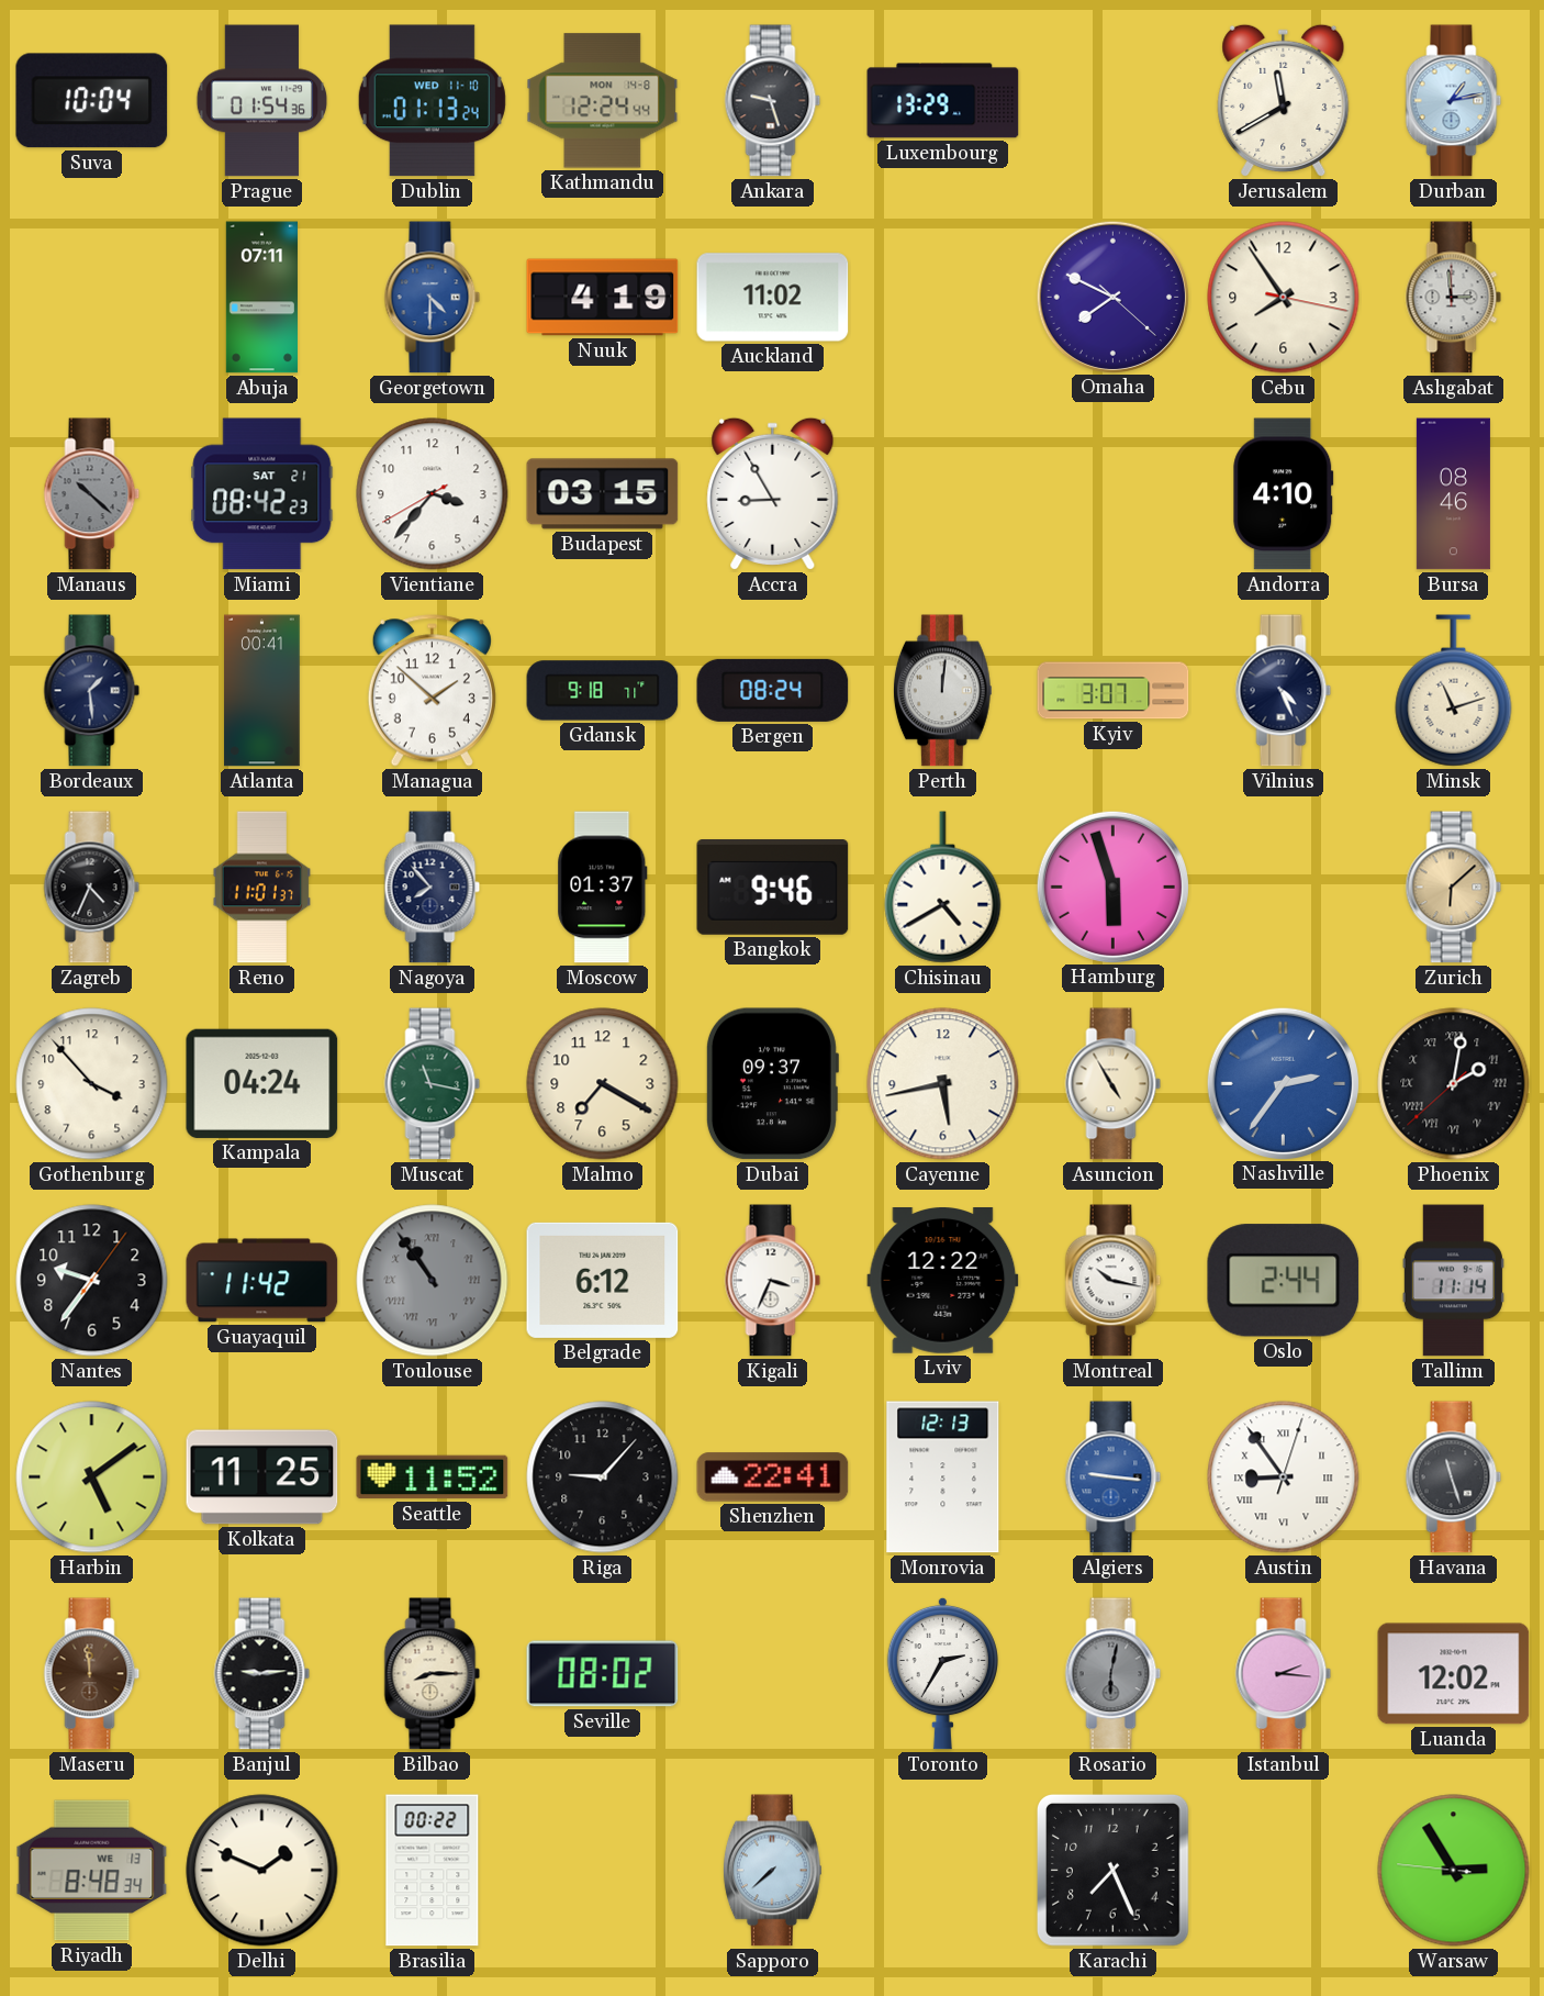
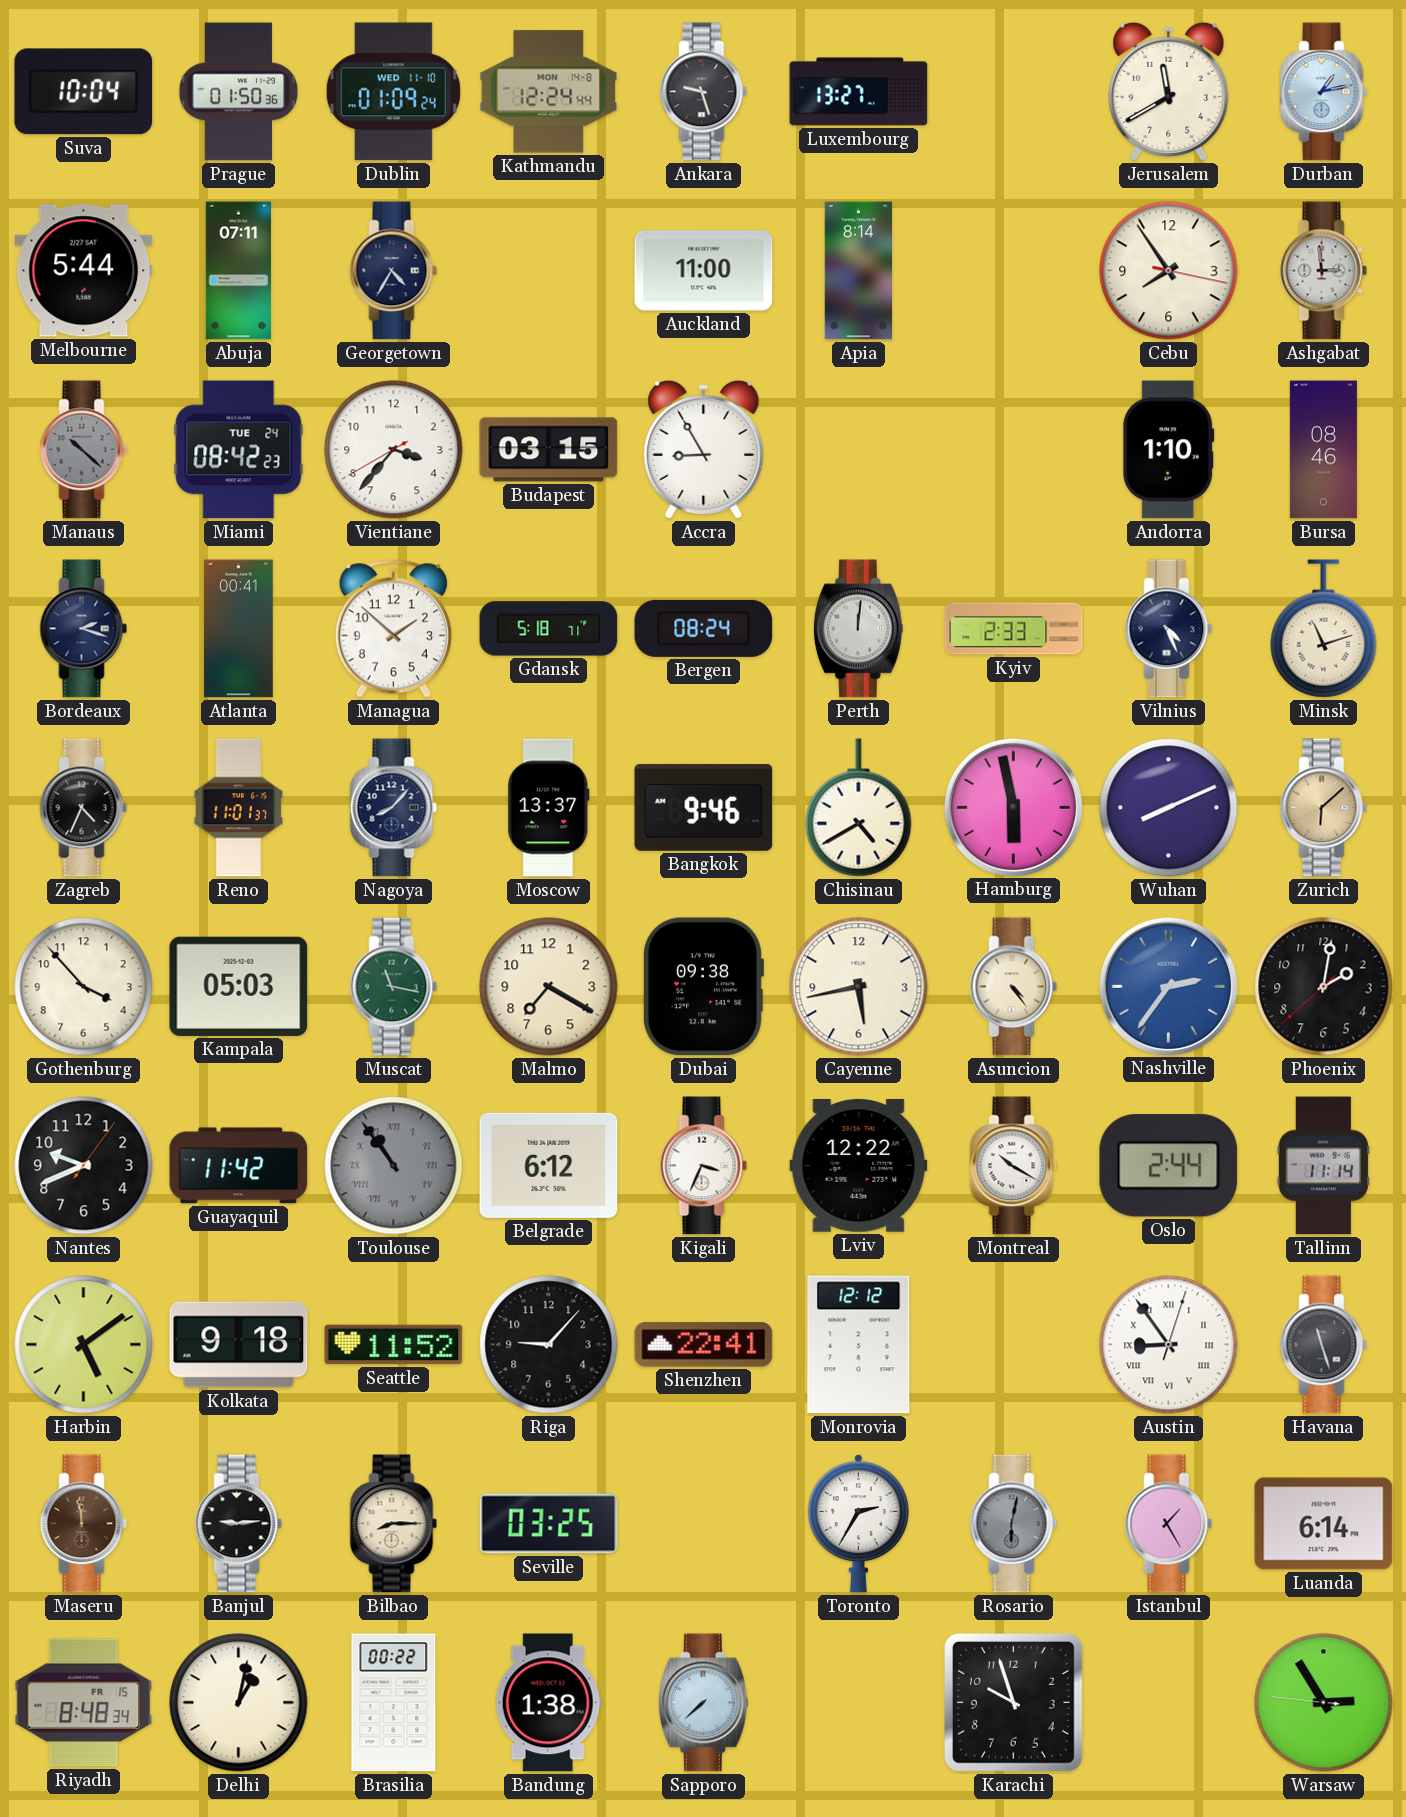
Prague: 01:54 -> 01:50 (239, 92)
Dublin: 01:13 -> 01:09 (393, 92)
Luxembourg: 13:29 -> 13:27 (859, 92)
Melbourne: none -> 5:44 (84, 271)
Georgetown: 4:30 -> 4:35 (394, 271)
Georgetown dial: blue -> navy (394, 271)
Nuuk: 4:19 -> none (603, 298)
Auckland: 11:02 -> 11:00 (704, 271)
Apia: none -> 8:14 (859, 271)
Omaha: 7:49 -> none (1112, 297)
Miami date: SAT 21 -> TUE 24 (239, 450)
Andorra: 4:10 -> 1:10 (1169, 450)
Bordeaux: 1:29 -> 2:18 (84, 629)
Gdansk: 9:18 -> 5:18 (549, 629)
Kyiv: 3:07 -> 2:33 (1014, 629)
Nagoya: 7:53 -> 8:07 (394, 808)
Moscow: 01:37 -> 13:37 (549, 808)
Hamburg: 5:57 -> 5:58 (1013, 807)
Wuhan: none -> 8:11 (1169, 808)
Kampala: 04:24 -> 05:03 (239, 986)
Dubai: 09:37 -> 09:38 (703, 987)
Asuncion: 4:55 -> 4:24 (1014, 987)
Phoenix numerals: Roman -> Arabic (1324, 987)
Nantes: 9:36 -> 9:41 (84, 1166)
Montreal: 10:17 -> 10:20 (1014, 1166)
Kolkata: 11:25 -> 9:18 (239, 1345)
Monrovia: 12:13 -> 12:12 (859, 1345)
Algiers: 9:16 -> none (1114, 1478)
Seville: 08:02 -> 03:25 (549, 1524)
Istanbul: 2:16 -> 1:25 (1169, 1524)
Luanda: 12:02 -> 6:14 (1324, 1524)
Riyadh date: WE 13 -> FR 15 (84, 1703)
Delhi: 1:49 -> 1:02 (239, 1703)
Bandung: none -> 1:38 (548, 1703)
Karachi: 7:26 -> 9:57 (1014, 1703)
